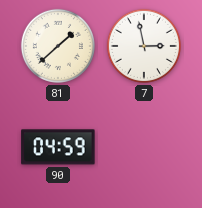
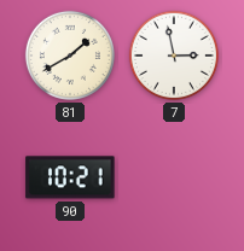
81: 1:38 -> 1:40 (70, 56)
90: 04:59 -> 10:21 (70, 177)
